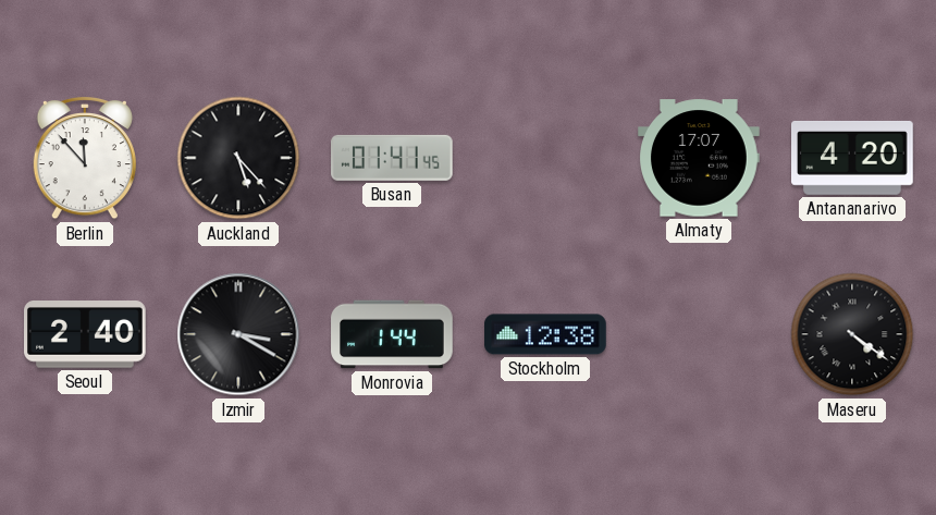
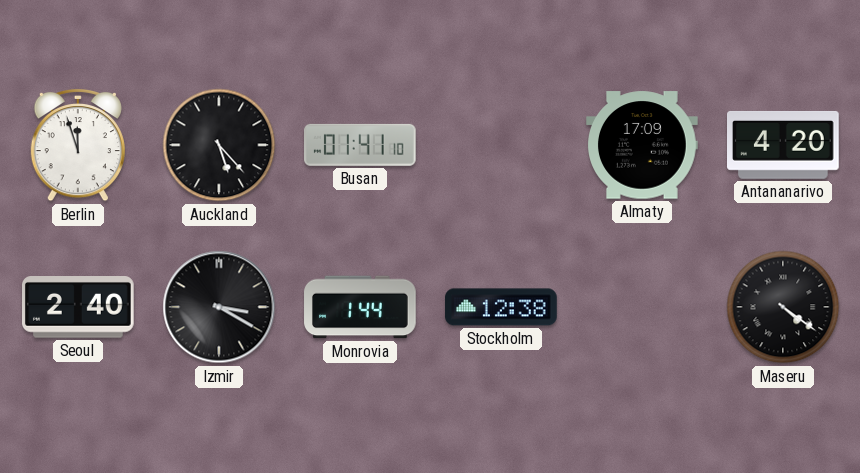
Berlin: 11:53 -> 11:57 (78, 145)
Busan: 01:41:45 -> 01:41:10 (361, 145)
Almaty: 17:07 -> 17:09 (643, 145)
